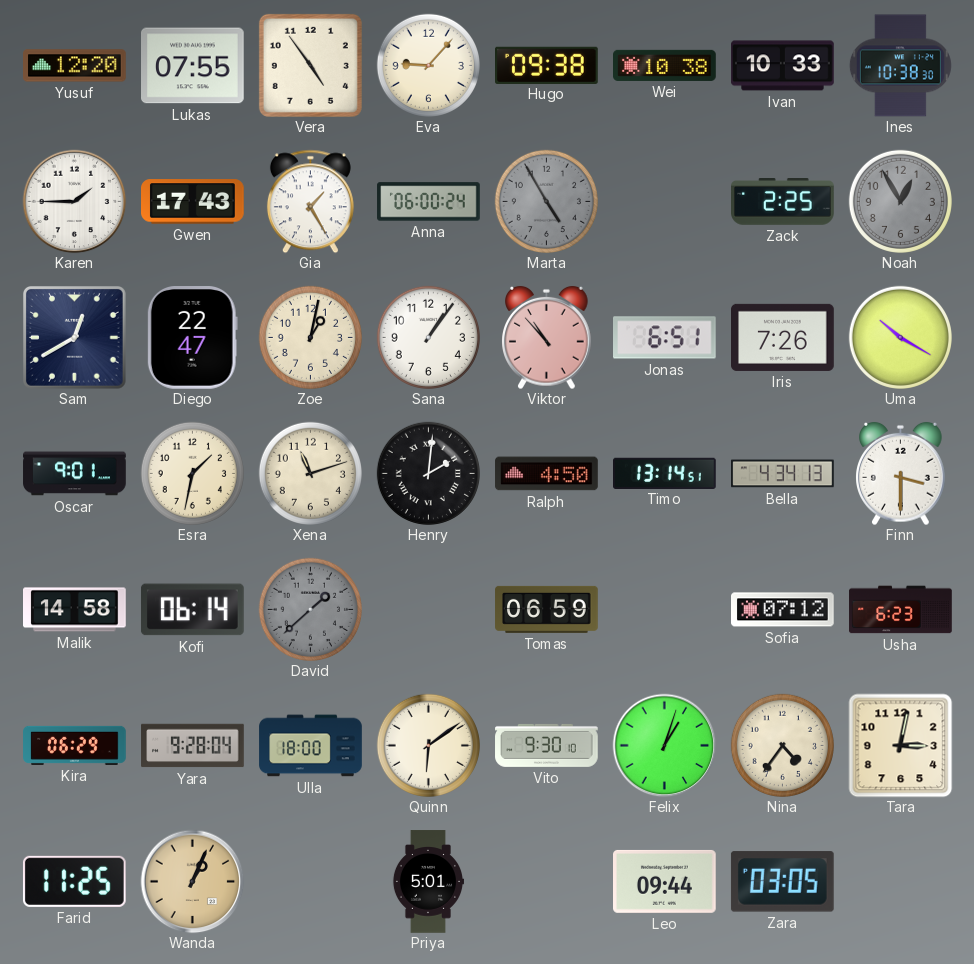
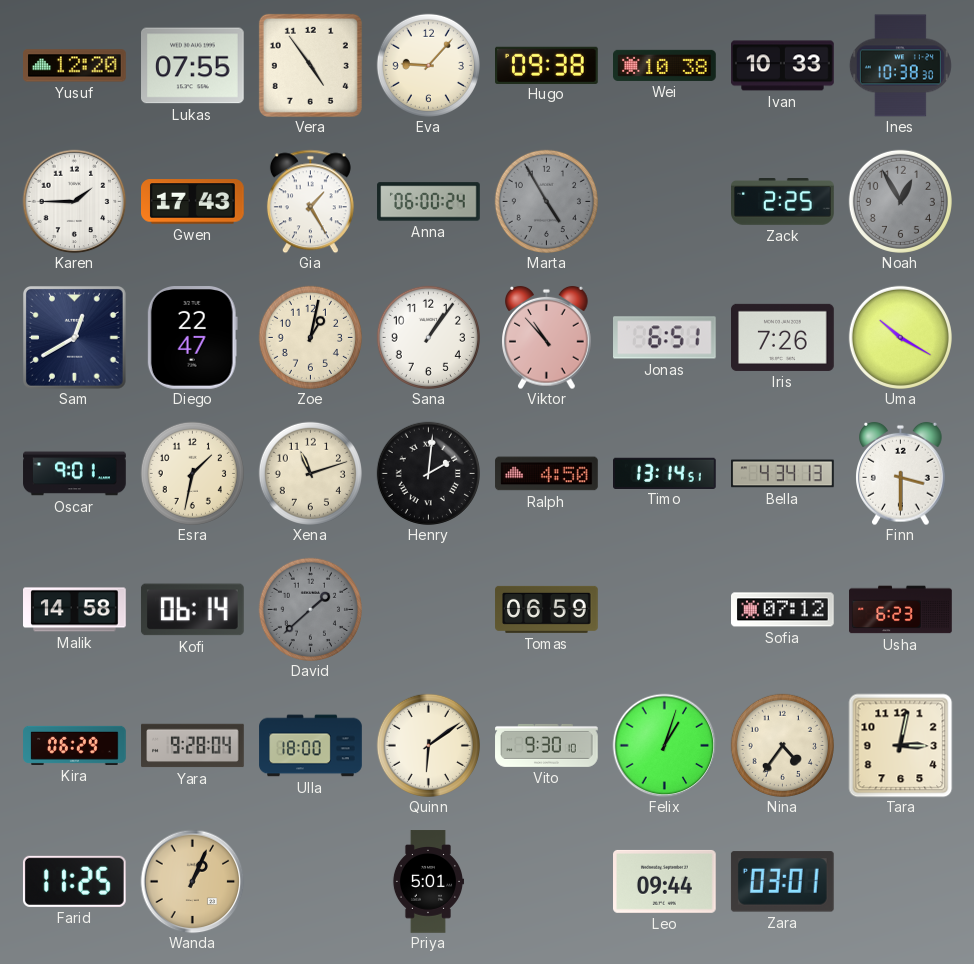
Zara: 03:05 -> 03:01 (782, 882)
